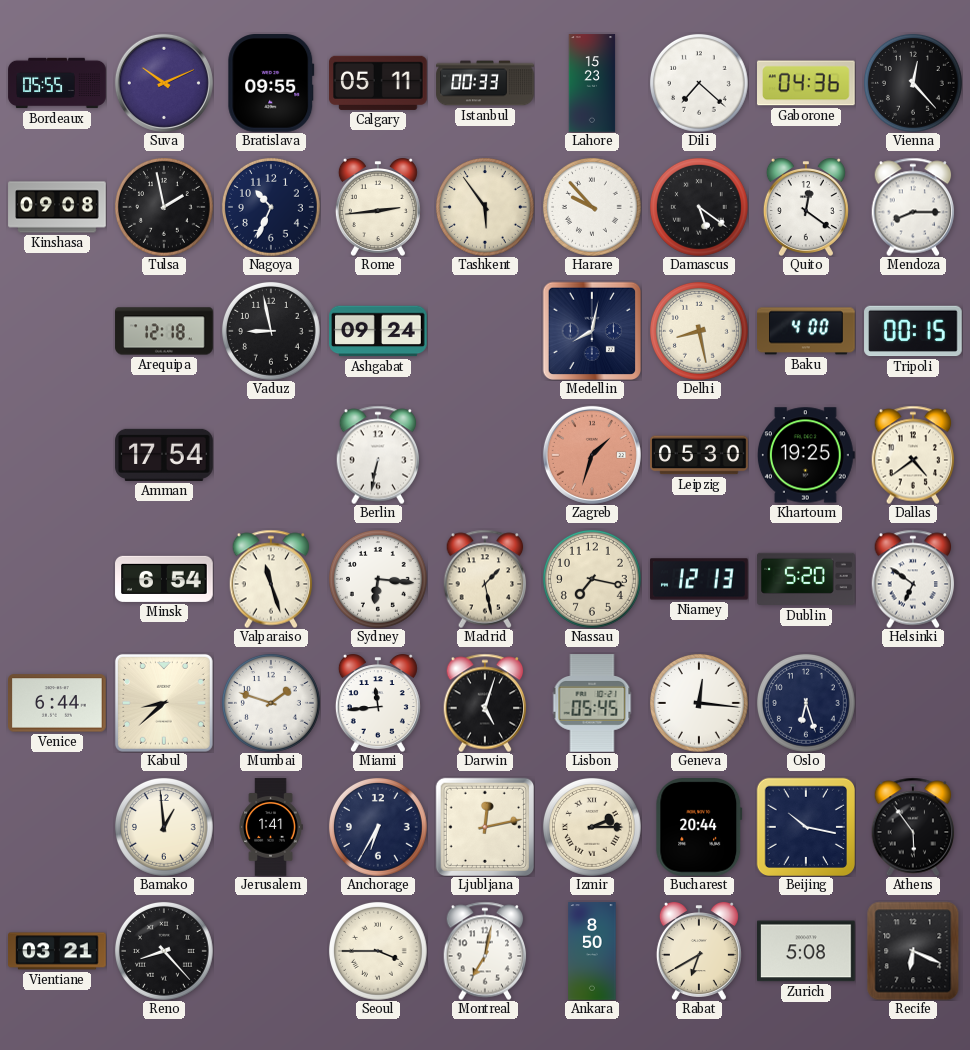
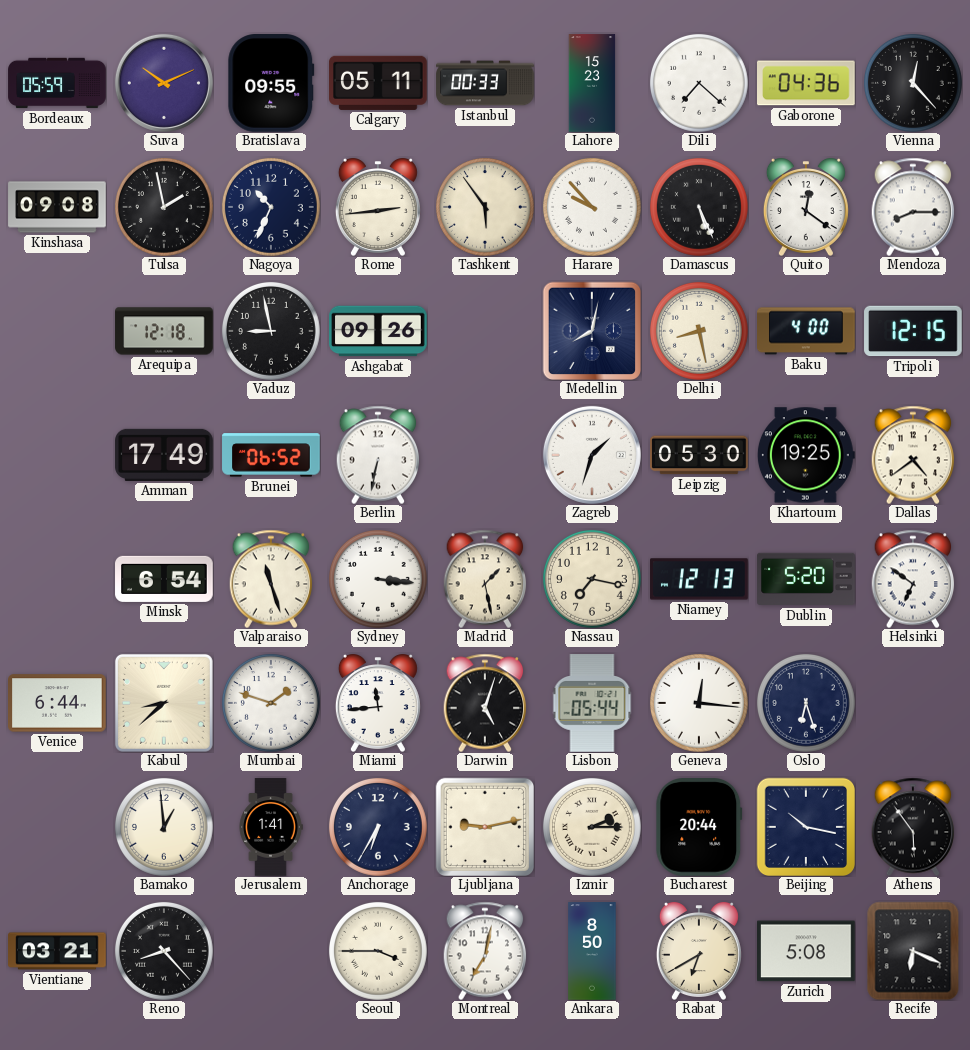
Bordeaux: 05:55 -> 05:59 (57, 83)
Damascus: 5:21 -> 5:26 (699, 207)
Ashgabat: 09:24 -> 09:26 (378, 331)
Tripoli: 00:15 -> 12:15 (913, 331)
Amman: 17:54 -> 17:49 (164, 455)
Brunei: none -> 06:52 (271, 455)
Zagreb dial: salmon -> white (592, 455)
Sydney: 6:16 -> 3:16 (378, 579)
Lisbon: 05:45 -> 05:44 (592, 703)
Ljubljana: 12:13 -> 9:13 (484, 826)
